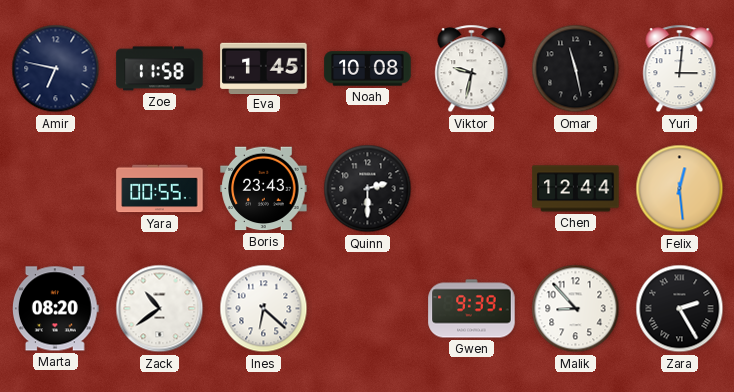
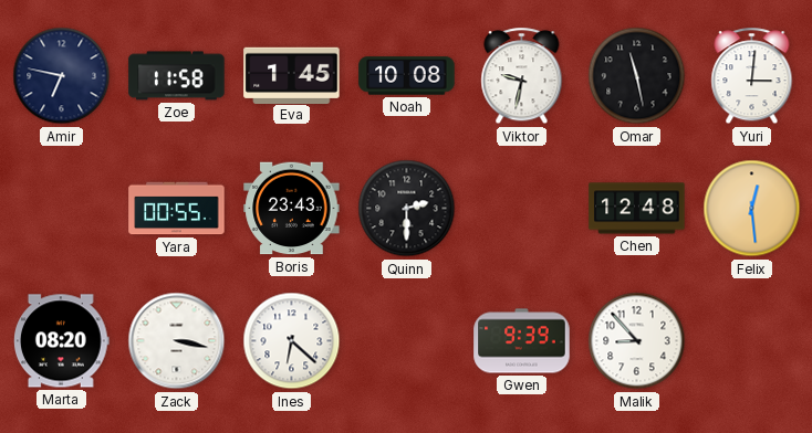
Chen: 12:44 -> 12:48 (637, 209)
Zack: 10:39 -> 3:17 (177, 341)
Zara: 2:25 -> none (680, 309)
